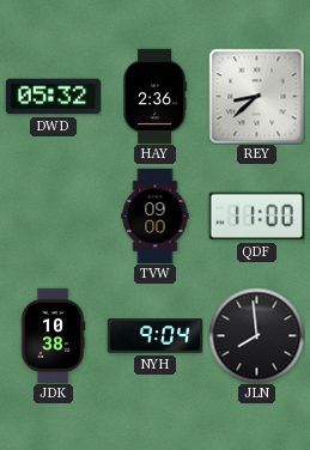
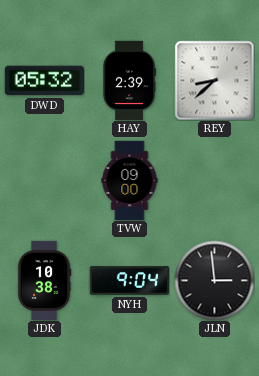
HAY: 2:36 -> 2:39 (129, 80)
QDF: 11:00 -> none (256, 217)
JLN: 7:59 -> 2:59 (214, 280)
